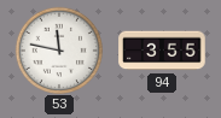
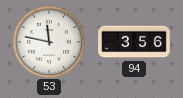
94: 3:55 -> 3:56 (134, 42)
